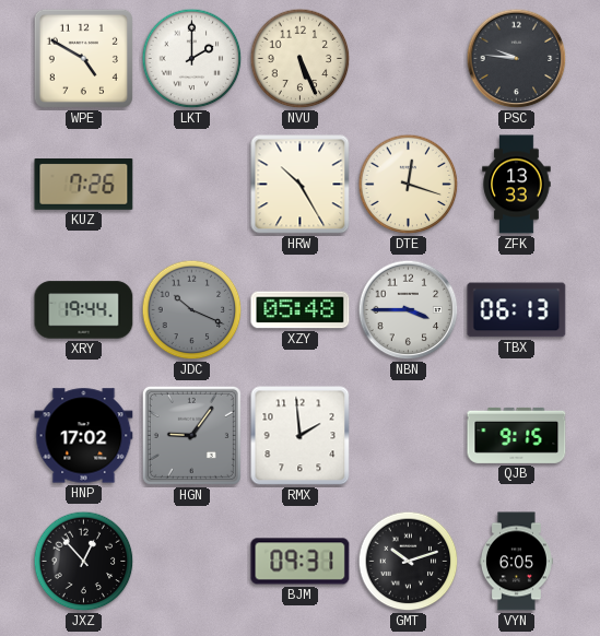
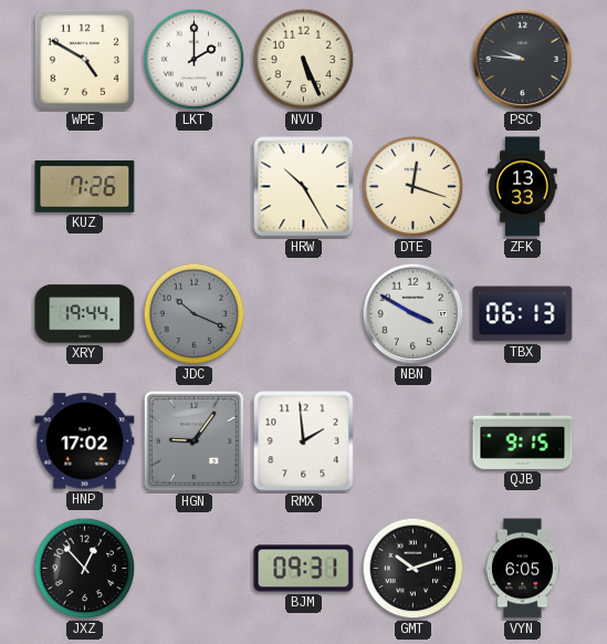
XZY: 05:48 -> none (301, 310)
NBN: 3:45 -> 3:50 (414, 314)
